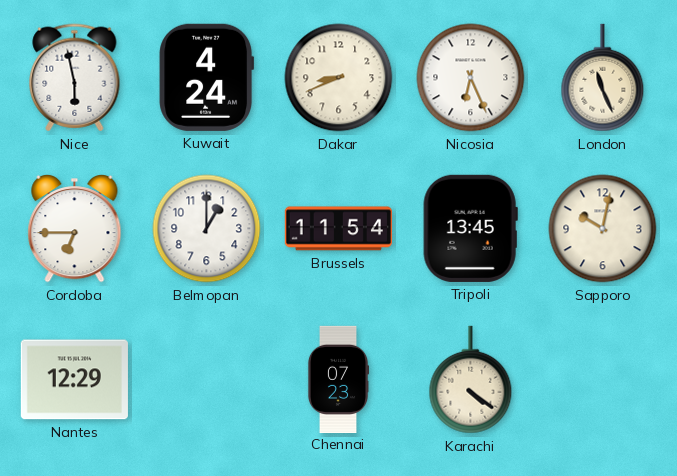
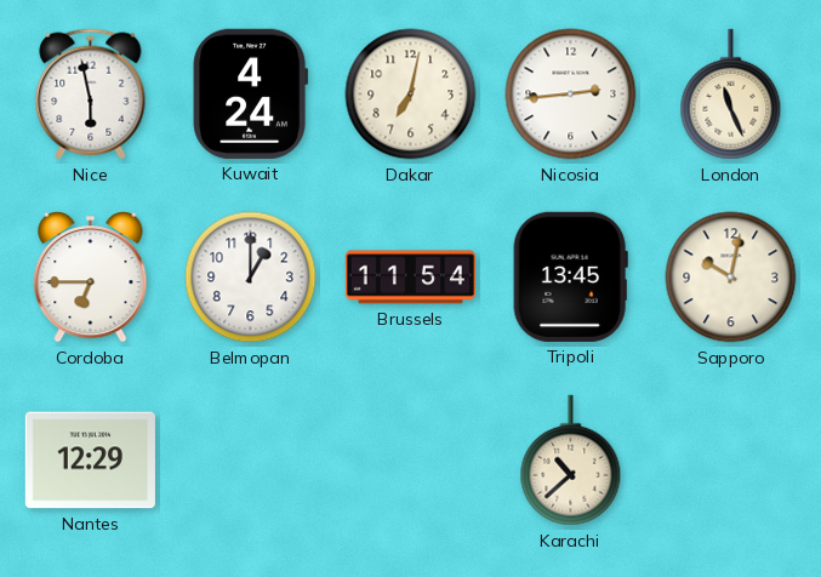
Dakar: 8:41 -> 7:02 (411, 95)
Nicosia: 6:26 -> 2:44 (571, 95)
Chennai: 07:23 -> none (338, 379)
Karachi: 4:21 -> 10:38 (571, 461)
